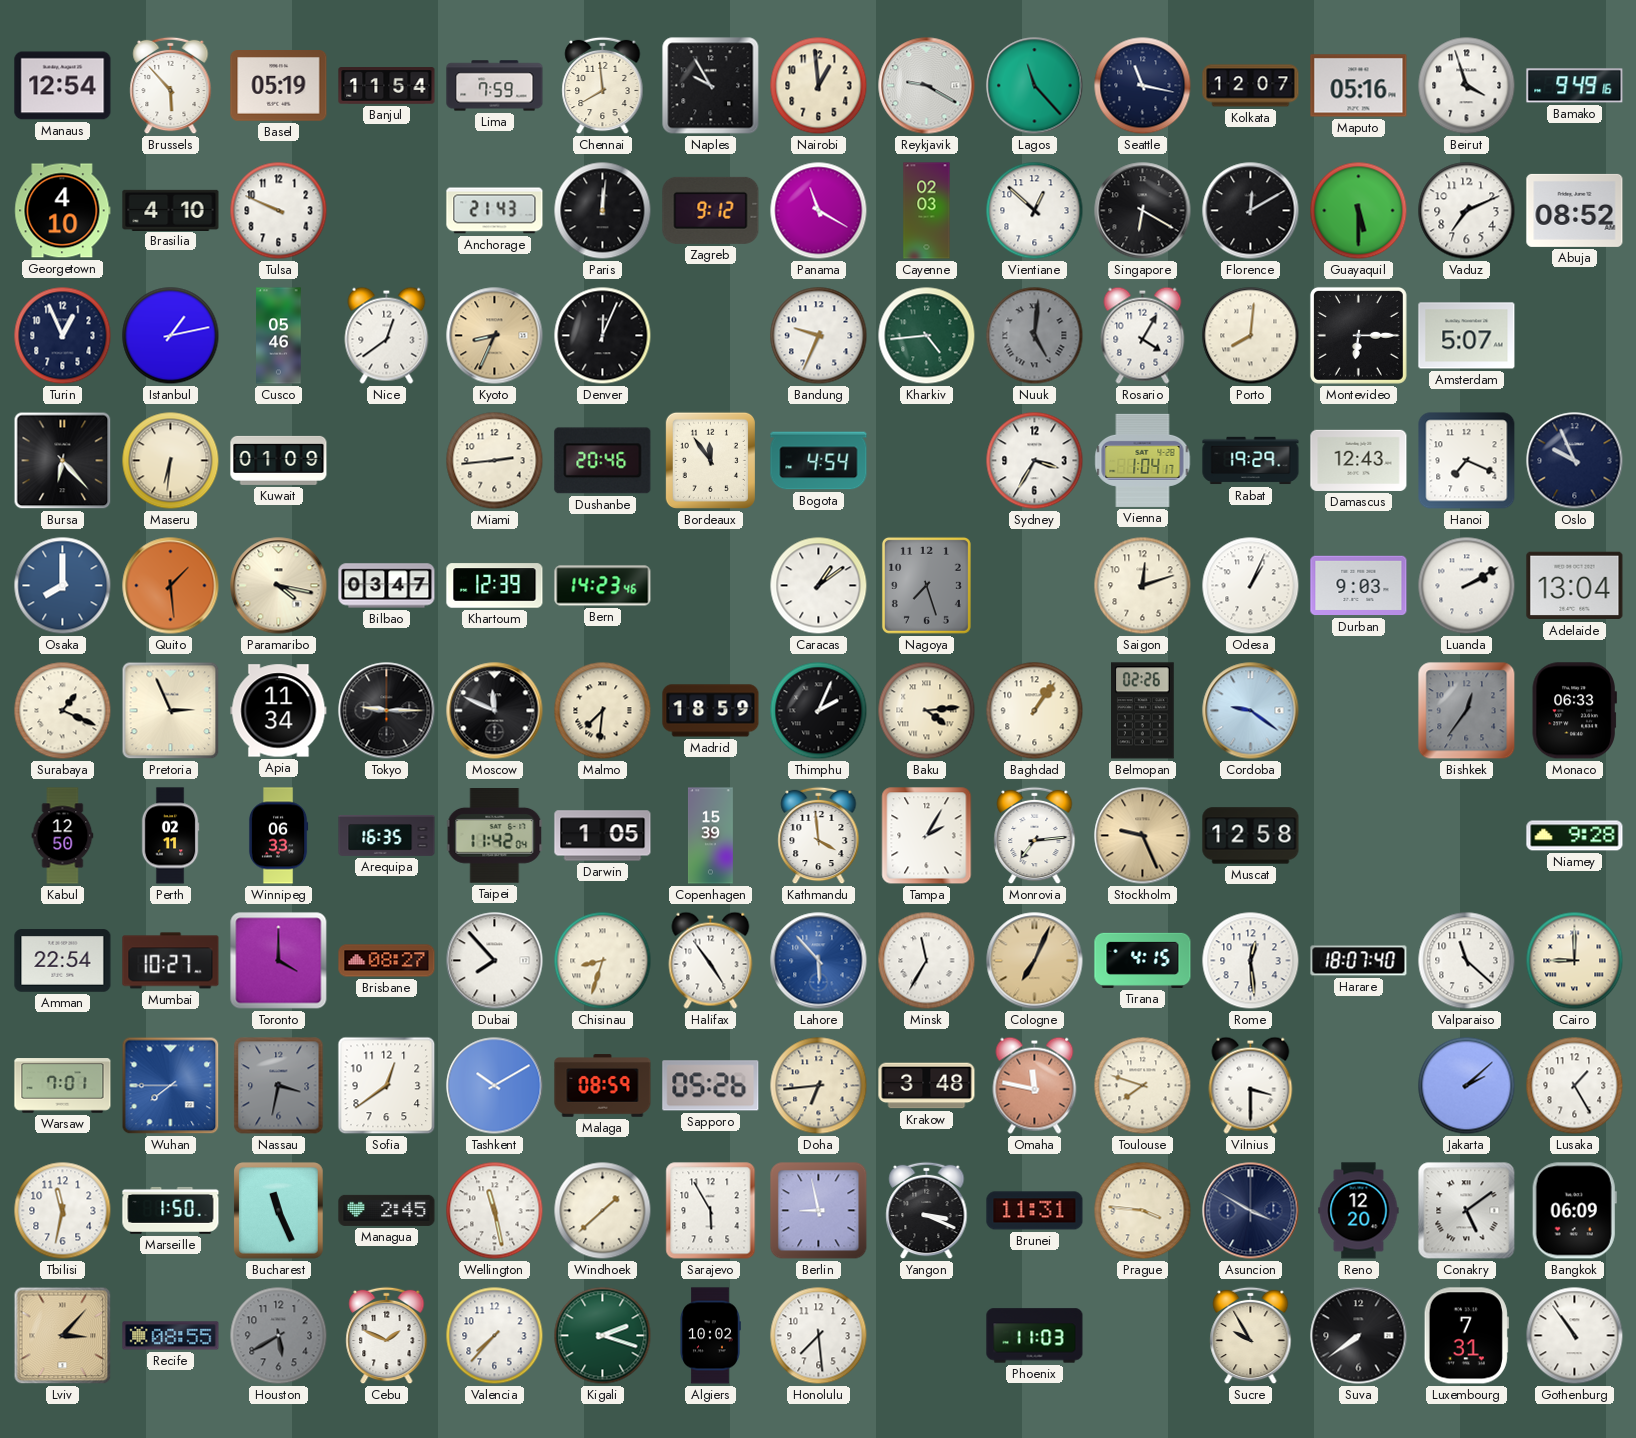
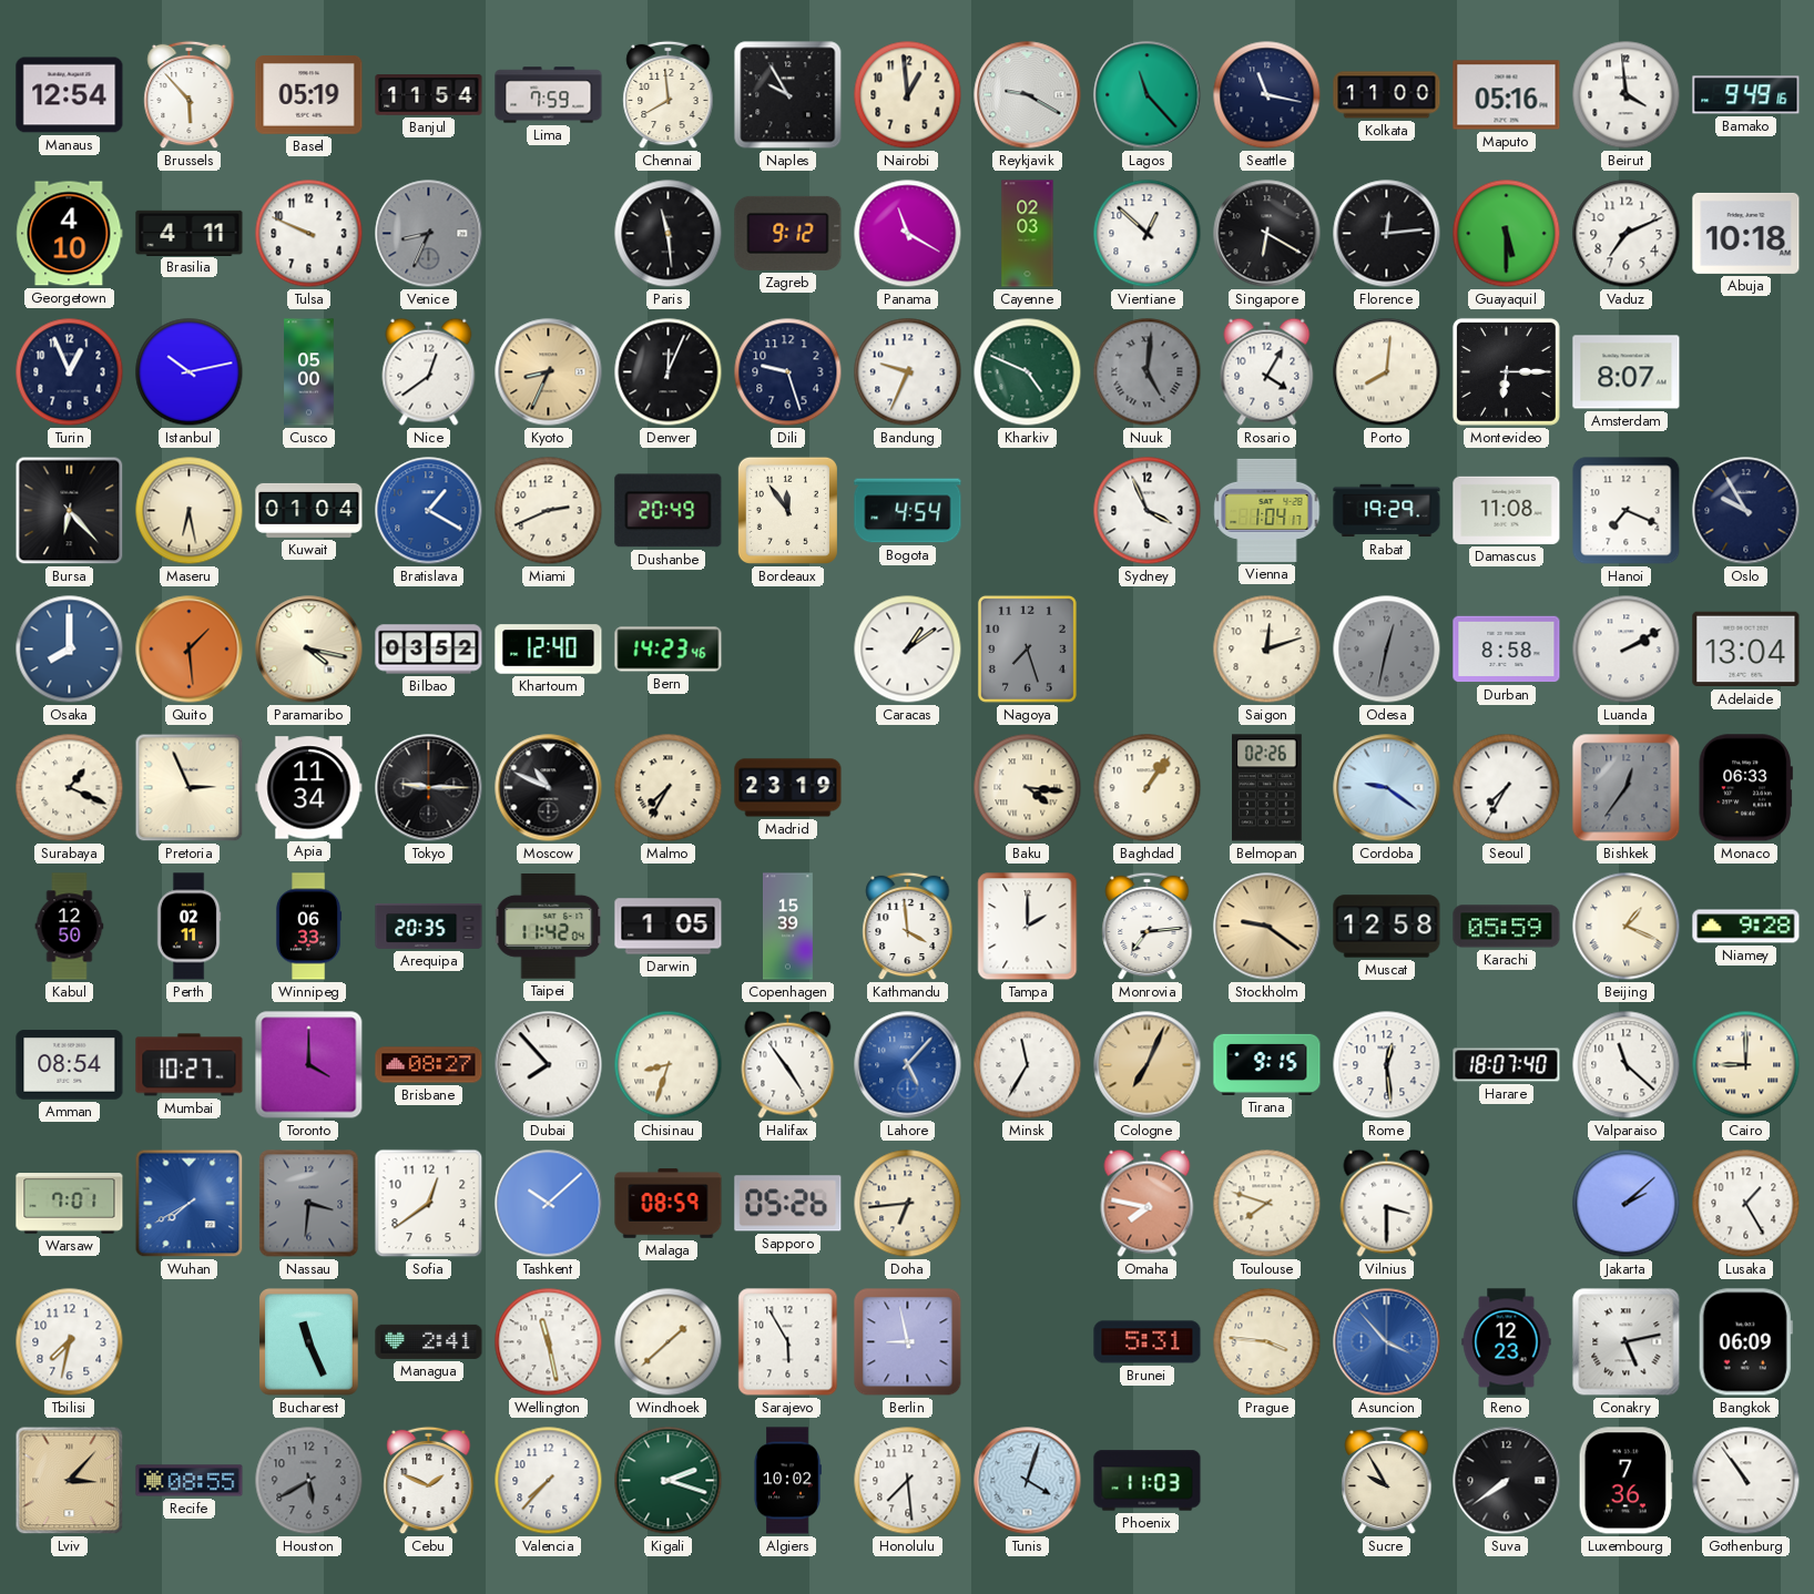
Kolkata: 12:07 -> 11:00 (1387, 95)
Beirut: 3:57 -> 3:59 (1627, 95)
Brasilia: 4:10 -> 4:11 (190, 233)
Venice: none -> 8:34 (429, 234)
Anchorage: 21:43 -> none (495, 211)
Paris: 12:01 -> 11:29 (669, 234)
Florence: 12:10 -> 12:14 (1387, 234)
Abuja: 08:52 -> 10:18 (1746, 233)
Istanbul: 1:13 -> 10:13 (190, 372)
Cusco: 05:46 -> 05:00 (309, 372)
Dili: none -> 9:27 (788, 372)
Kharkiv: 4:44 -> 4:49 (1028, 372)
Amsterdam: 5:07 -> 8:07 (1627, 372)
Maseru: 6:31 -> 6:28 (190, 511)
Kuwait: 01:09 -> 01:04 (309, 510)
Bratislava: none -> 1:20 (429, 511)
Miami: 2:44 -> 2:41 (549, 511)
Dushanbe: 20:46 -> 20:49 (669, 511)
Sydney: 3:35 -> 3:56 (1148, 511)
Damascus: 12:43 -> 11:08 (1507, 510)
Oslo: 9:56 -> 9:55 (1746, 511)
Bilbao: 03:47 -> 03:52 (429, 650)
Khartoum: 12:39 -> 12:40 (549, 650)
Odesa: 1:04 -> 12:32 (1387, 650)
Odesa dial: white -> grey (1387, 650)
Durban: 9:03 -> 8:58 (1507, 650)
Moscow: 11:49 -> 10:49 (549, 788)
Malmo: 7:31 -> 7:35 (669, 788)
Madrid: 18:59 -> 23:19 (788, 788)
Thimphu: 2:04 -> none (819, 711)
Baku: 4:14 -> 4:16 (1028, 788)
Seoul: none -> 7:35 (1507, 788)
Arequipa: 16:35 -> 20:35 (429, 927)
Tampa: 2:05 -> 2:00 (1028, 927)
Stockholm: 9:26 -> 9:21 (1267, 927)
Karachi: none -> 05:59 (1507, 927)
Beijing: none -> 1:19 (1627, 927)
Amman: 22:54 -> 08:54 (70, 1065)
Lahore: 5:53 -> 5:07 (908, 1065)
Tirana: 4:15 -> 9:15 (1267, 1064)
Wuhan: 7:45 -> 7:40 (190, 1204)
Nassau: 3:32 -> 3:31 (309, 1204)
Tashkent: 10:10 -> 10:08 (549, 1204)
Krakow: 3:48 -> none (927, 1086)
Omaha: 11:47 -> 7:47 (1148, 1203)
Tbilisi: 11:32 -> 7:32 (70, 1342)
Marseille: 1:50 -> none (171, 1210)
Managua: 2:45 -> 2:41 (429, 1341)
Yangon: 3:19 -> none (927, 1211)
Brunei: 11:31 -> 5:31 (1148, 1342)
Asuncion: 3:50 -> 3:53 (1387, 1342)
Asuncion dial: navy -> blue (1387, 1342)
Reno: 12:20 -> 12:23 (1507, 1342)
Conakry: 5:09 -> 5:13 (1627, 1342)
Tunis: none -> 4:03 (1028, 1481)
Luxembourg: 7:31 -> 7:36 (1626, 1481)
